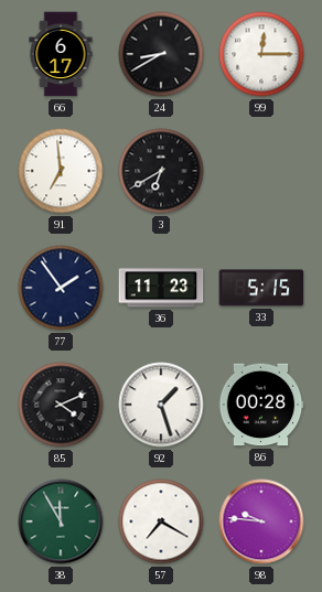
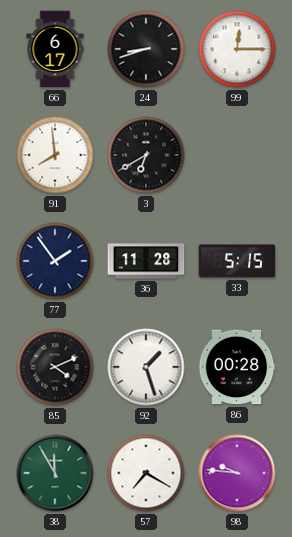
24: 8:40 -> 8:42 (146, 49)
91: 6:59 -> 7:59 (55, 155)
36: 11:23 -> 11:28 (146, 261)
